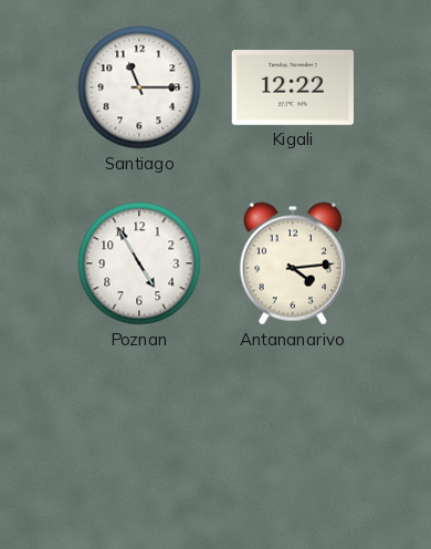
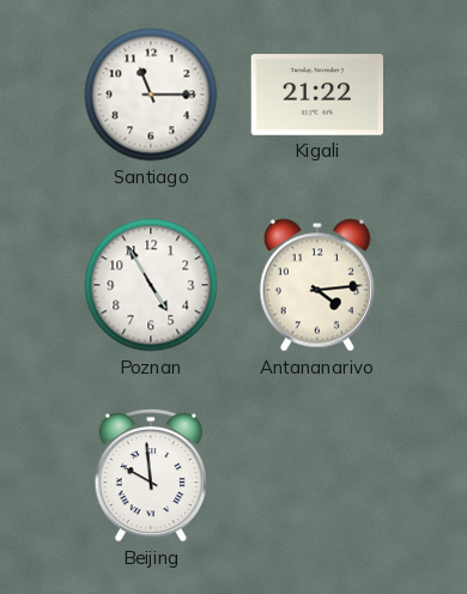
Kigali: 12:22 -> 21:22 (316, 96)
Beijing: none -> 9:59 (150, 475)
